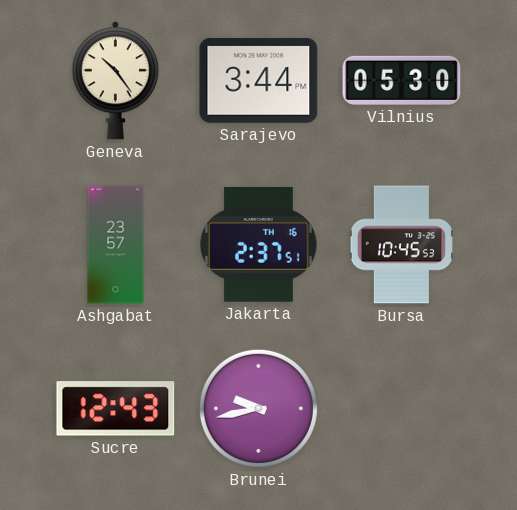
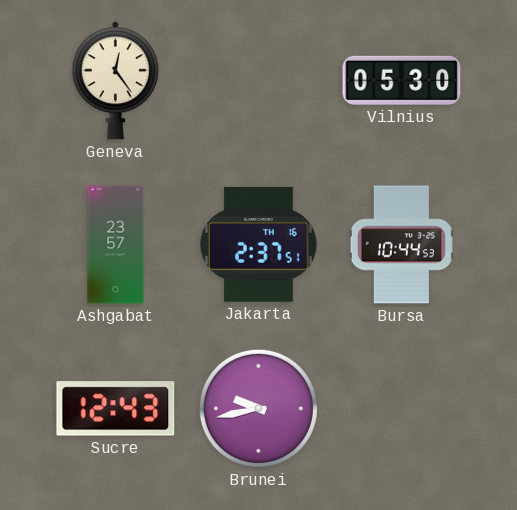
Geneva: 10:24 -> 12:24 (115, 81)
Sarajevo: 3:44 -> none (259, 81)
Bursa: 10:45 -> 10:44 (401, 245)
